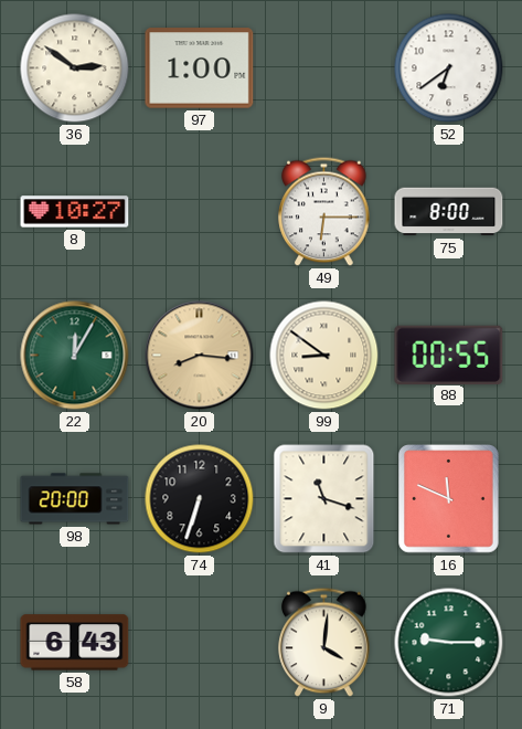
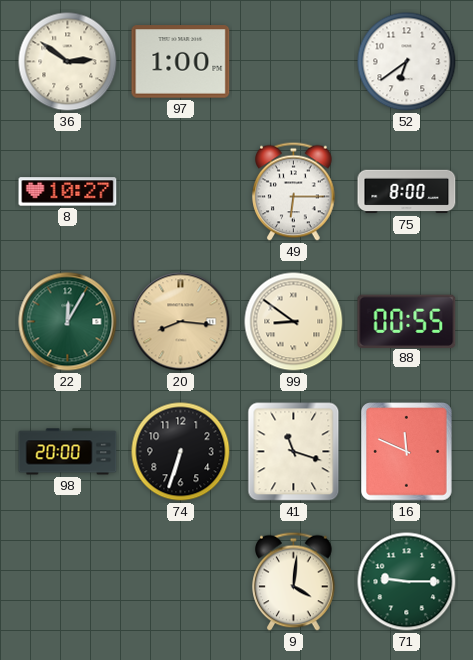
58: 6:43 -> none (75, 643)
